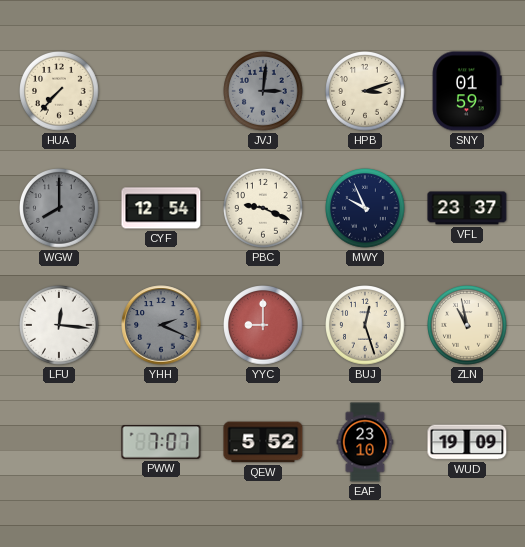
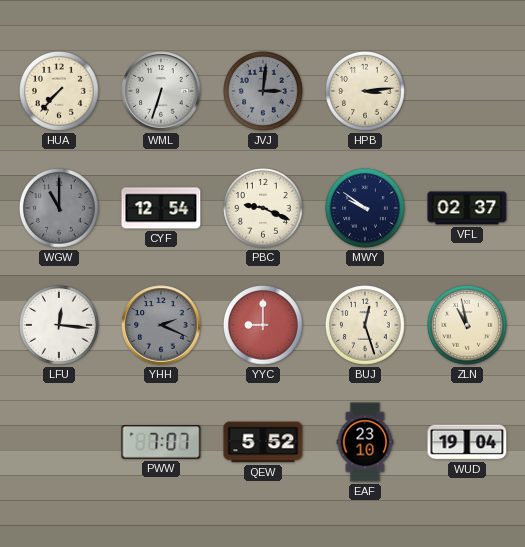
WML: none -> 6:33 (161, 91)
HPB: 3:12 -> 3:14 (365, 91)
SNY: 01:59 -> none (467, 91)
WGW: 8:00 -> 11:00 (59, 208)
MWY: 9:56 -> 9:51 (365, 208)
VFL: 23:37 -> 02:37 (467, 208)
WUD: 19:09 -> 19:04 (467, 442)
